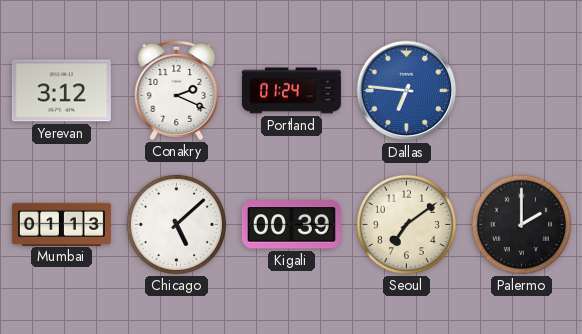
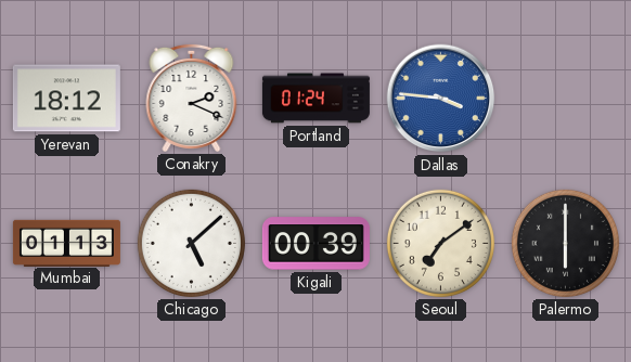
Yerevan: 3:12 -> 18:12 (66, 99)
Dallas: 6:46 -> 3:46 (441, 99)
Palermo: 2:00 -> 6:00 (565, 243)
